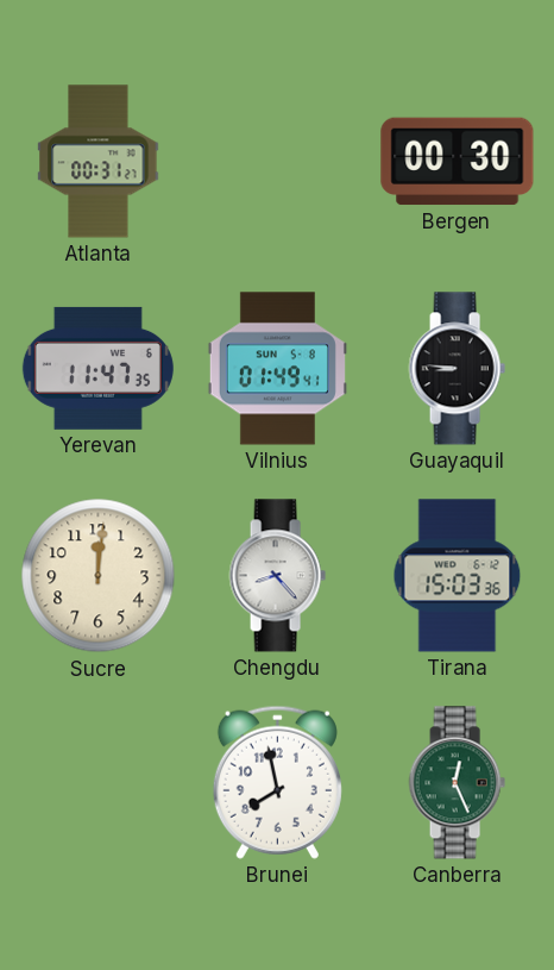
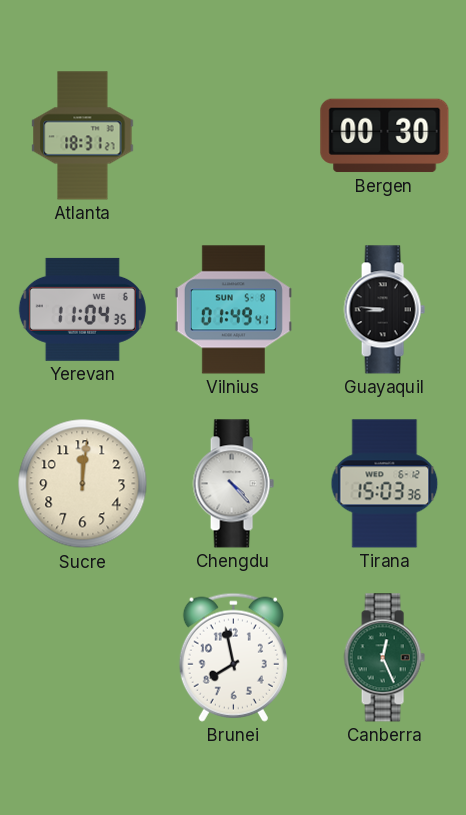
Atlanta: 00:31 -> 18:31 (83, 136)
Yerevan: 11:47 -> 11:04 (82, 309)
Chengdu: 8:23 -> 4:23 (233, 484)
